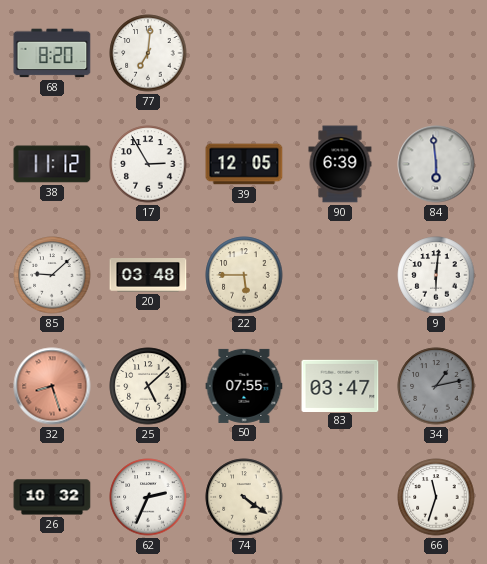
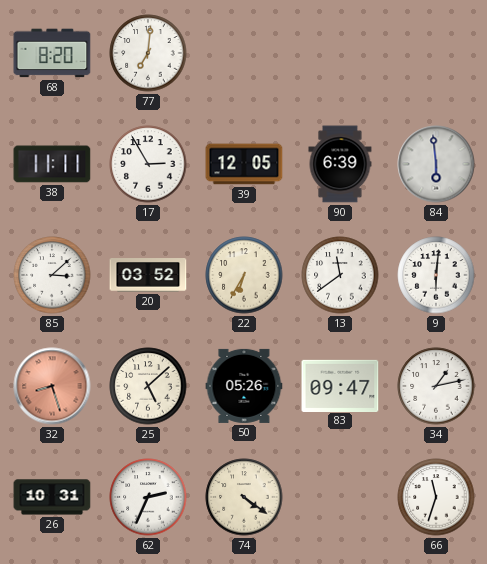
38: 11:12 -> 11:11 (52, 164)
85: 9:08 -> 3:08 (52, 275)
20: 03:48 -> 03:52 (148, 276)
22: 5:45 -> 6:35 (244, 275)
13: none -> 11:39 (340, 275)
50: 07:55 -> 05:26 (244, 386)
83: 03:47 -> 09:47 (340, 385)
34 dial: grey -> white (436, 386)
26: 10:32 -> 10:31 (52, 497)
